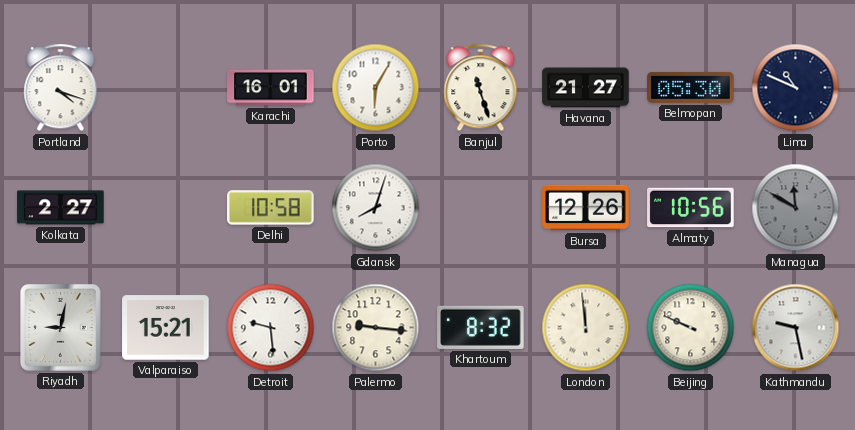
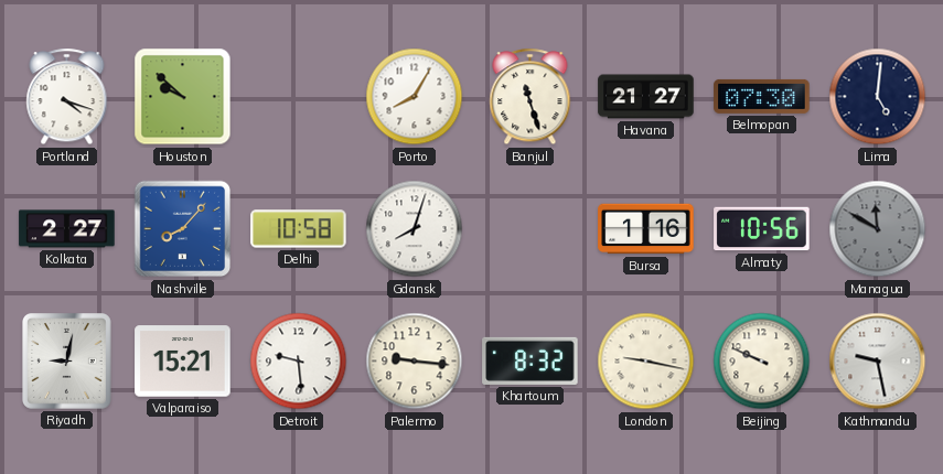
Houston: none -> 9:52 (183, 97)
Karachi: 16:01 -> none (271, 88)
Porto: 6:05 -> 8:05 (415, 97)
Belmopan: 05:30 -> 07:30 (762, 96)
Lima: 10:49 -> 5:01 (878, 97)
Nashville: none -> 8:07 (183, 229)
Bursa: 12:26 -> 1:16 (646, 229)
London: 11:59 -> 9:17 (646, 362)
